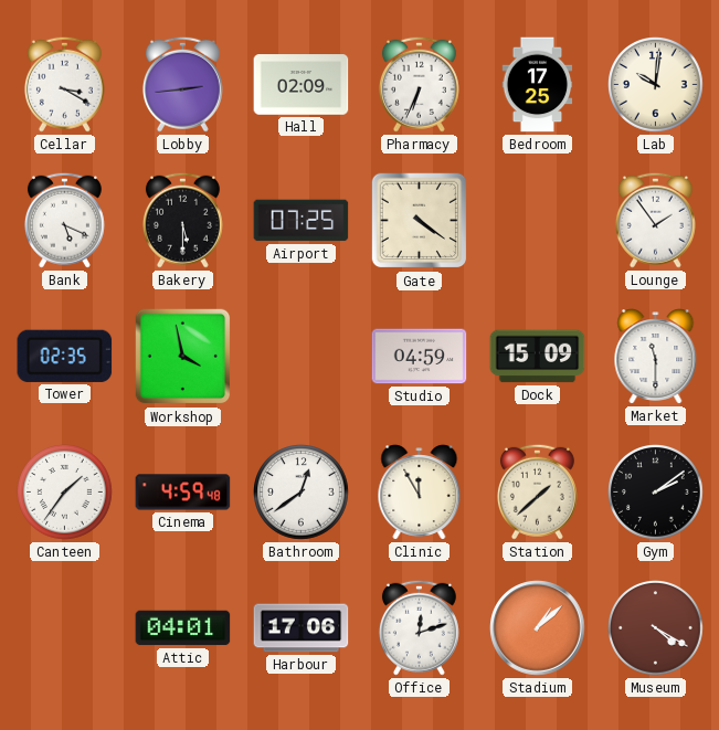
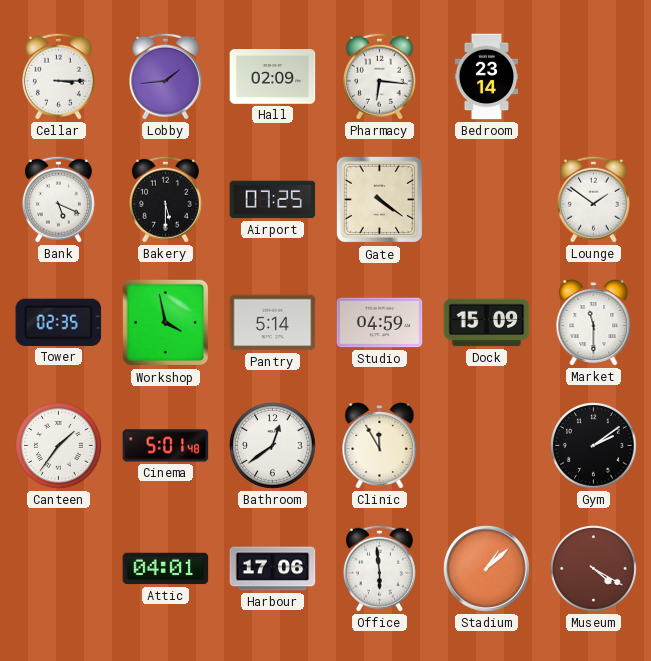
Cellar: 3:20 -> 3:15 (58, 76)
Lobby: 2:44 -> 1:44 (165, 76)
Pharmacy: 6:34 -> 6:16 (379, 76)
Bedroom: 17:25 -> 23:14 (487, 77)
Lab: 10:01 -> none (656, 85)
Lounge: 1:54 -> 1:51 (593, 199)
Pantry: none -> 5:14 (273, 323)
Cinema: 4:59 -> 5:01 (166, 446)
Station: 1:38 -> none (537, 491)
Office: 12:12 -> 5:59 (379, 568)
